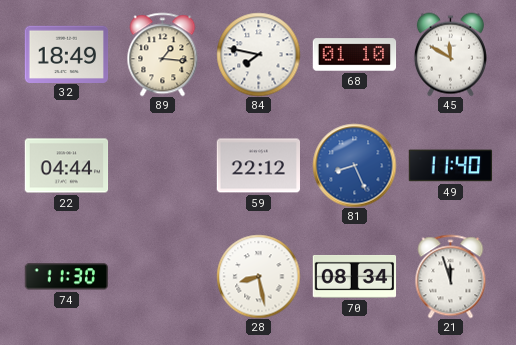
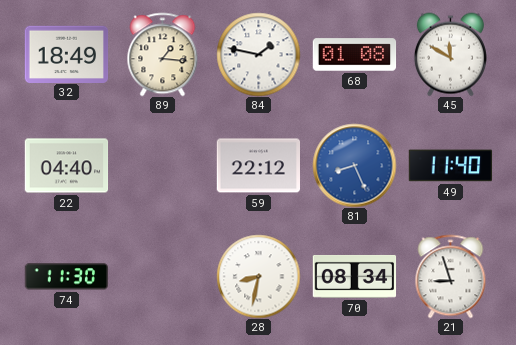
84: 7:47 -> 1:47 (258, 54)
68: 01:10 -> 01:08 (354, 55)
22: 04:44 -> 04:40 (66, 166)
28: 8:28 -> 8:32 (258, 276)
21: 11:57 -> 8:57 (451, 276)
